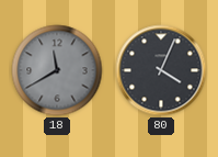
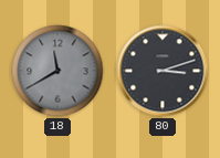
80: 4:04 -> 3:12 (163, 71)
